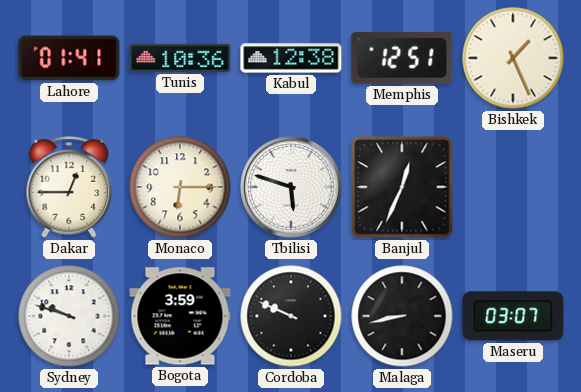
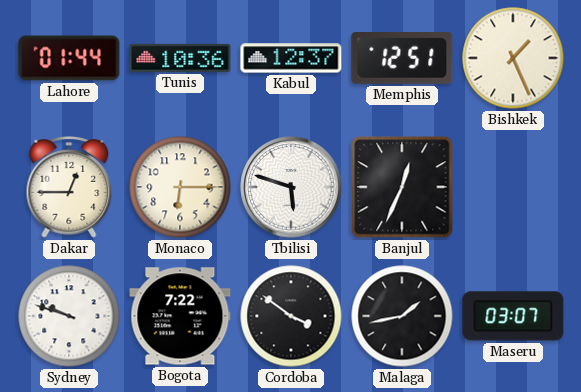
Lahore: 01:41 -> 01:44 (69, 58)
Kabul: 12:38 -> 12:37 (291, 58)
Bogota: 3:59 -> 7:22 (180, 316)
Cordoba: 9:49 -> 3:51 (291, 316)
Malaga: 8:43 -> 1:43 (402, 316)
